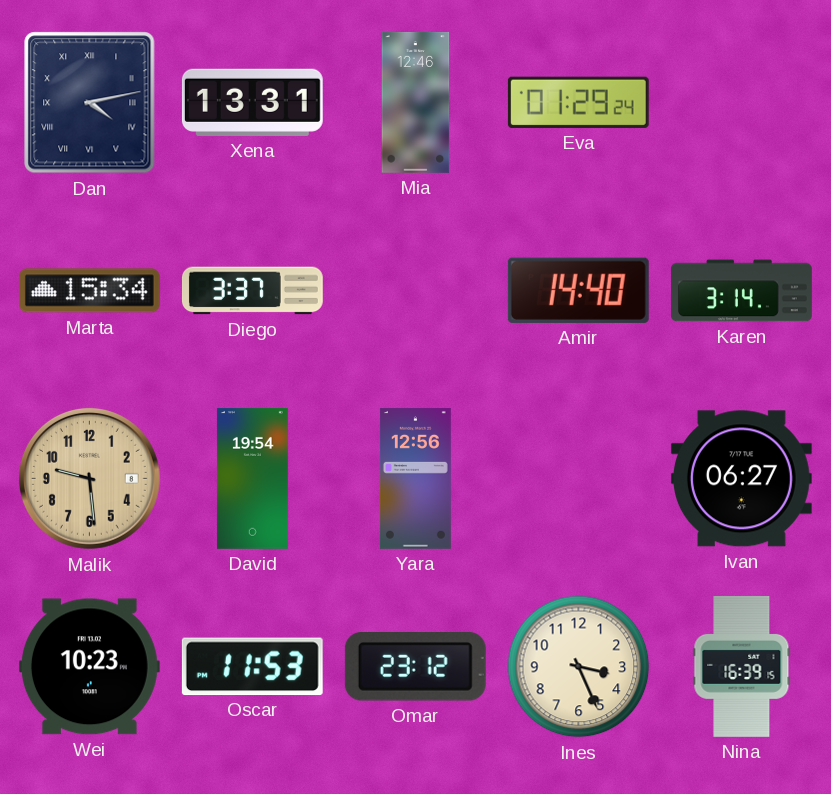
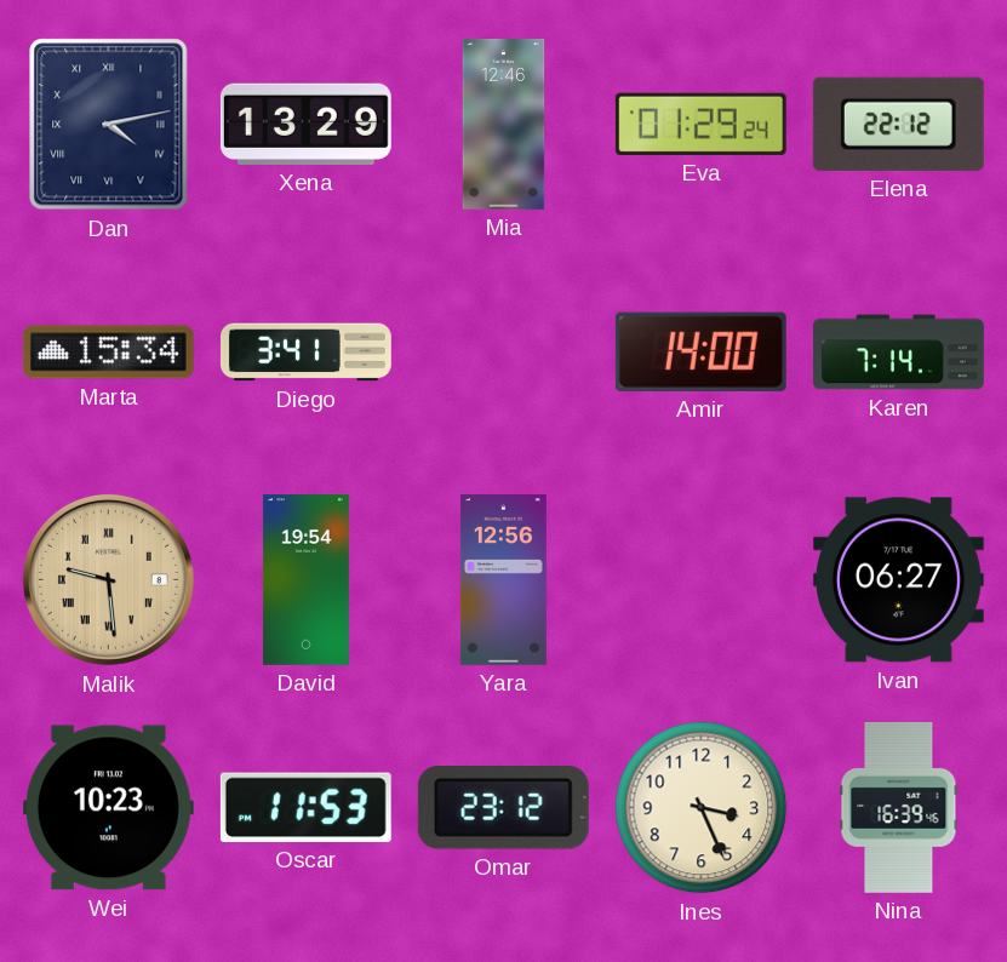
Xena: 13:31 -> 13:29 (305, 124)
Elena: none -> 22:12 (898, 124)
Diego: 3:37 -> 3:41 (305, 353)
Amir: 14:40 -> 14:00 (700, 351)
Karen: 3:14 -> 7:14 (899, 353)
Malik numerals: Arabic -> Roman (108, 579)
Nina: 16:39:15 -> 16:39:46 (899, 807)
